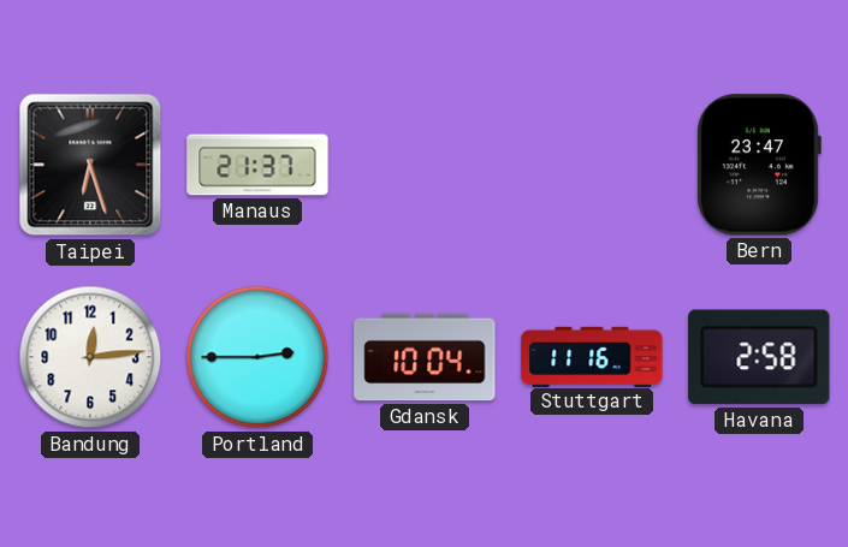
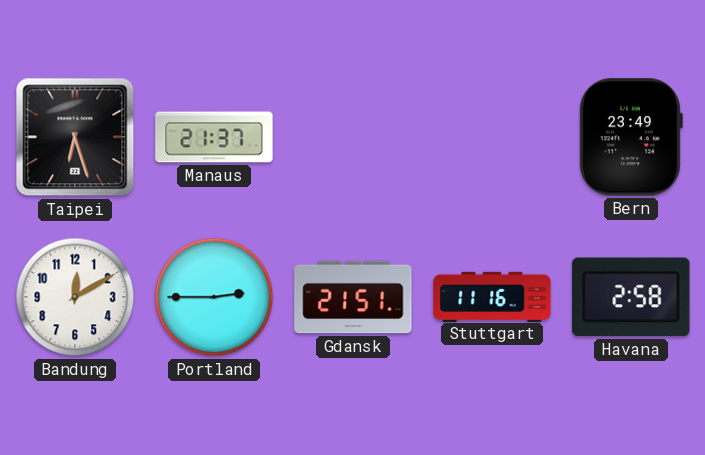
Bern: 23:47 -> 23:49 (631, 137)
Bandung: 12:14 -> 12:10 (75, 297)
Gdansk: 10:04 -> 21:51 (353, 297)
